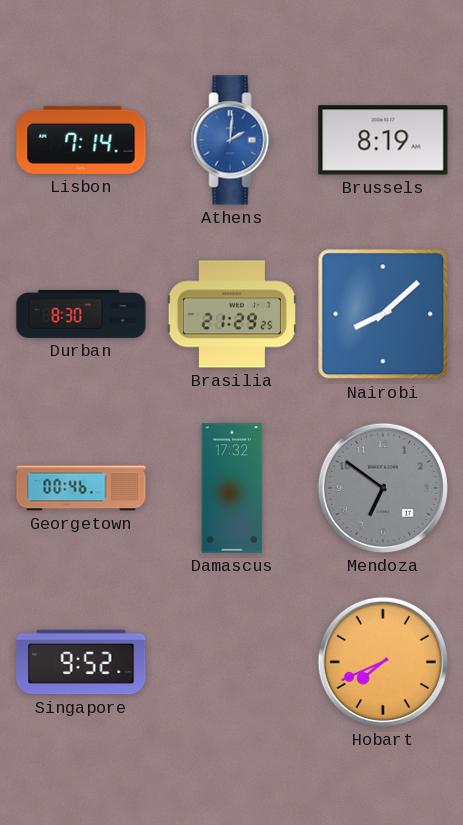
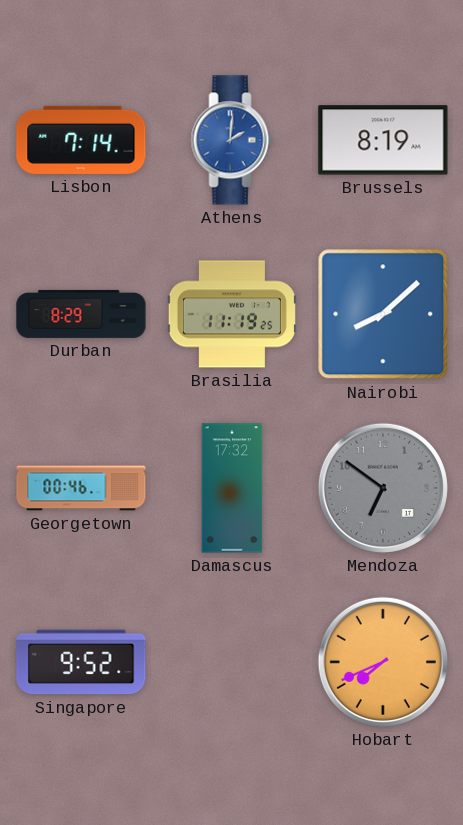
Durban: 8:30 -> 8:29 (81, 314)
Brasilia: 21:29 -> 11:19 (232, 314)
